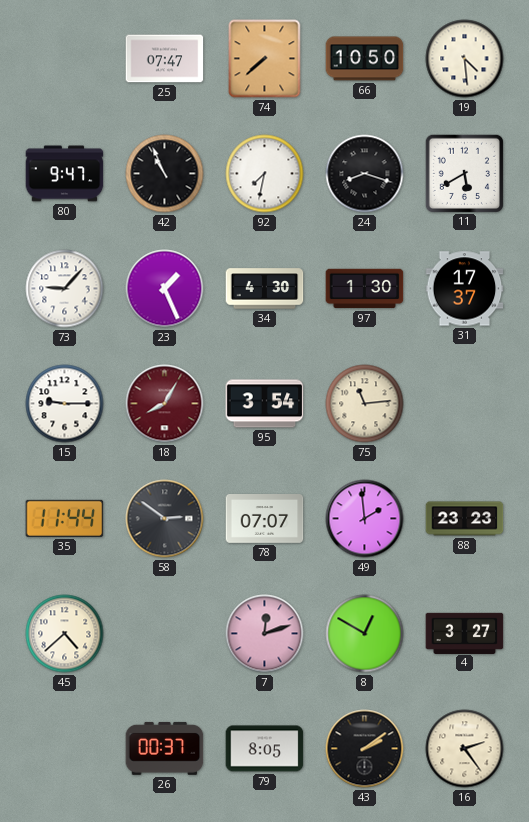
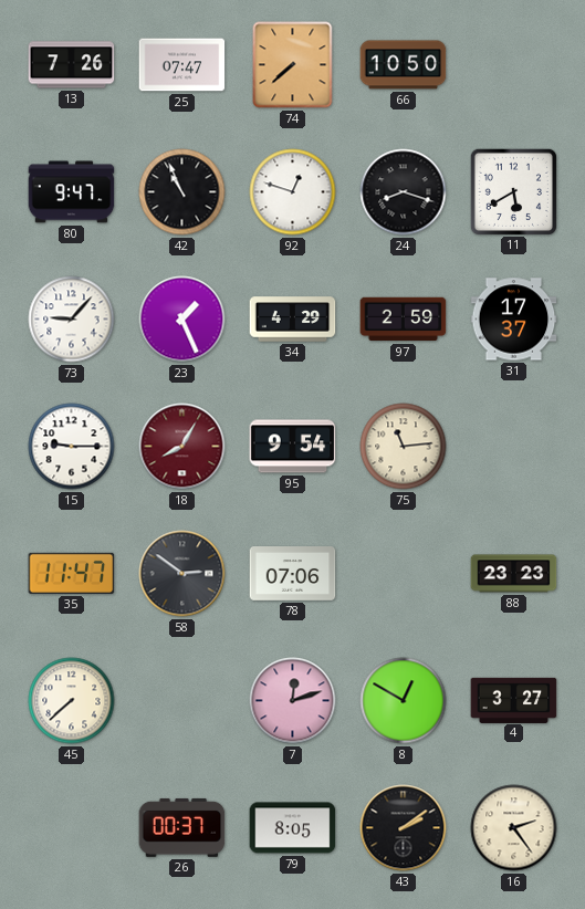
13: none -> 7:26 (72, 65)
19: 4:29 -> none (465, 59)
92: 7:32 -> 12:48 (293, 192)
34: 4:30 -> 4:29 (293, 320)
97: 1:30 -> 2:59 (404, 320)
95: 3:54 -> 9:54 (293, 447)
35: 11:44 -> 11:47 (72, 573)
78: 07:07 -> 07:06 (293, 574)
49: 1:59 -> none (365, 519)
45: 4:38 -> 7:38 (72, 701)
